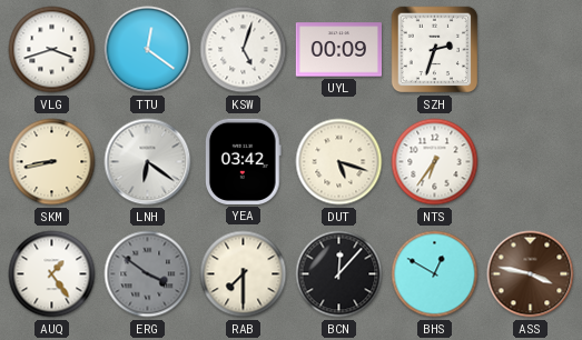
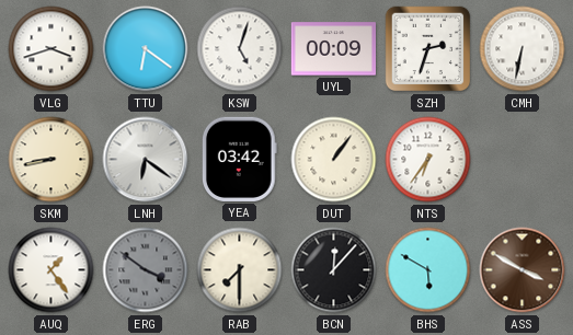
TTU: 12:21 -> 6:21 (146, 49)
CMH: none -> 6:32 (523, 49)
DUT: 5:18 -> 1:06 (334, 160)
BHS: 12:50 -> 5:50 (428, 270)
ASS: 3:47 -> 3:50 (523, 270)
